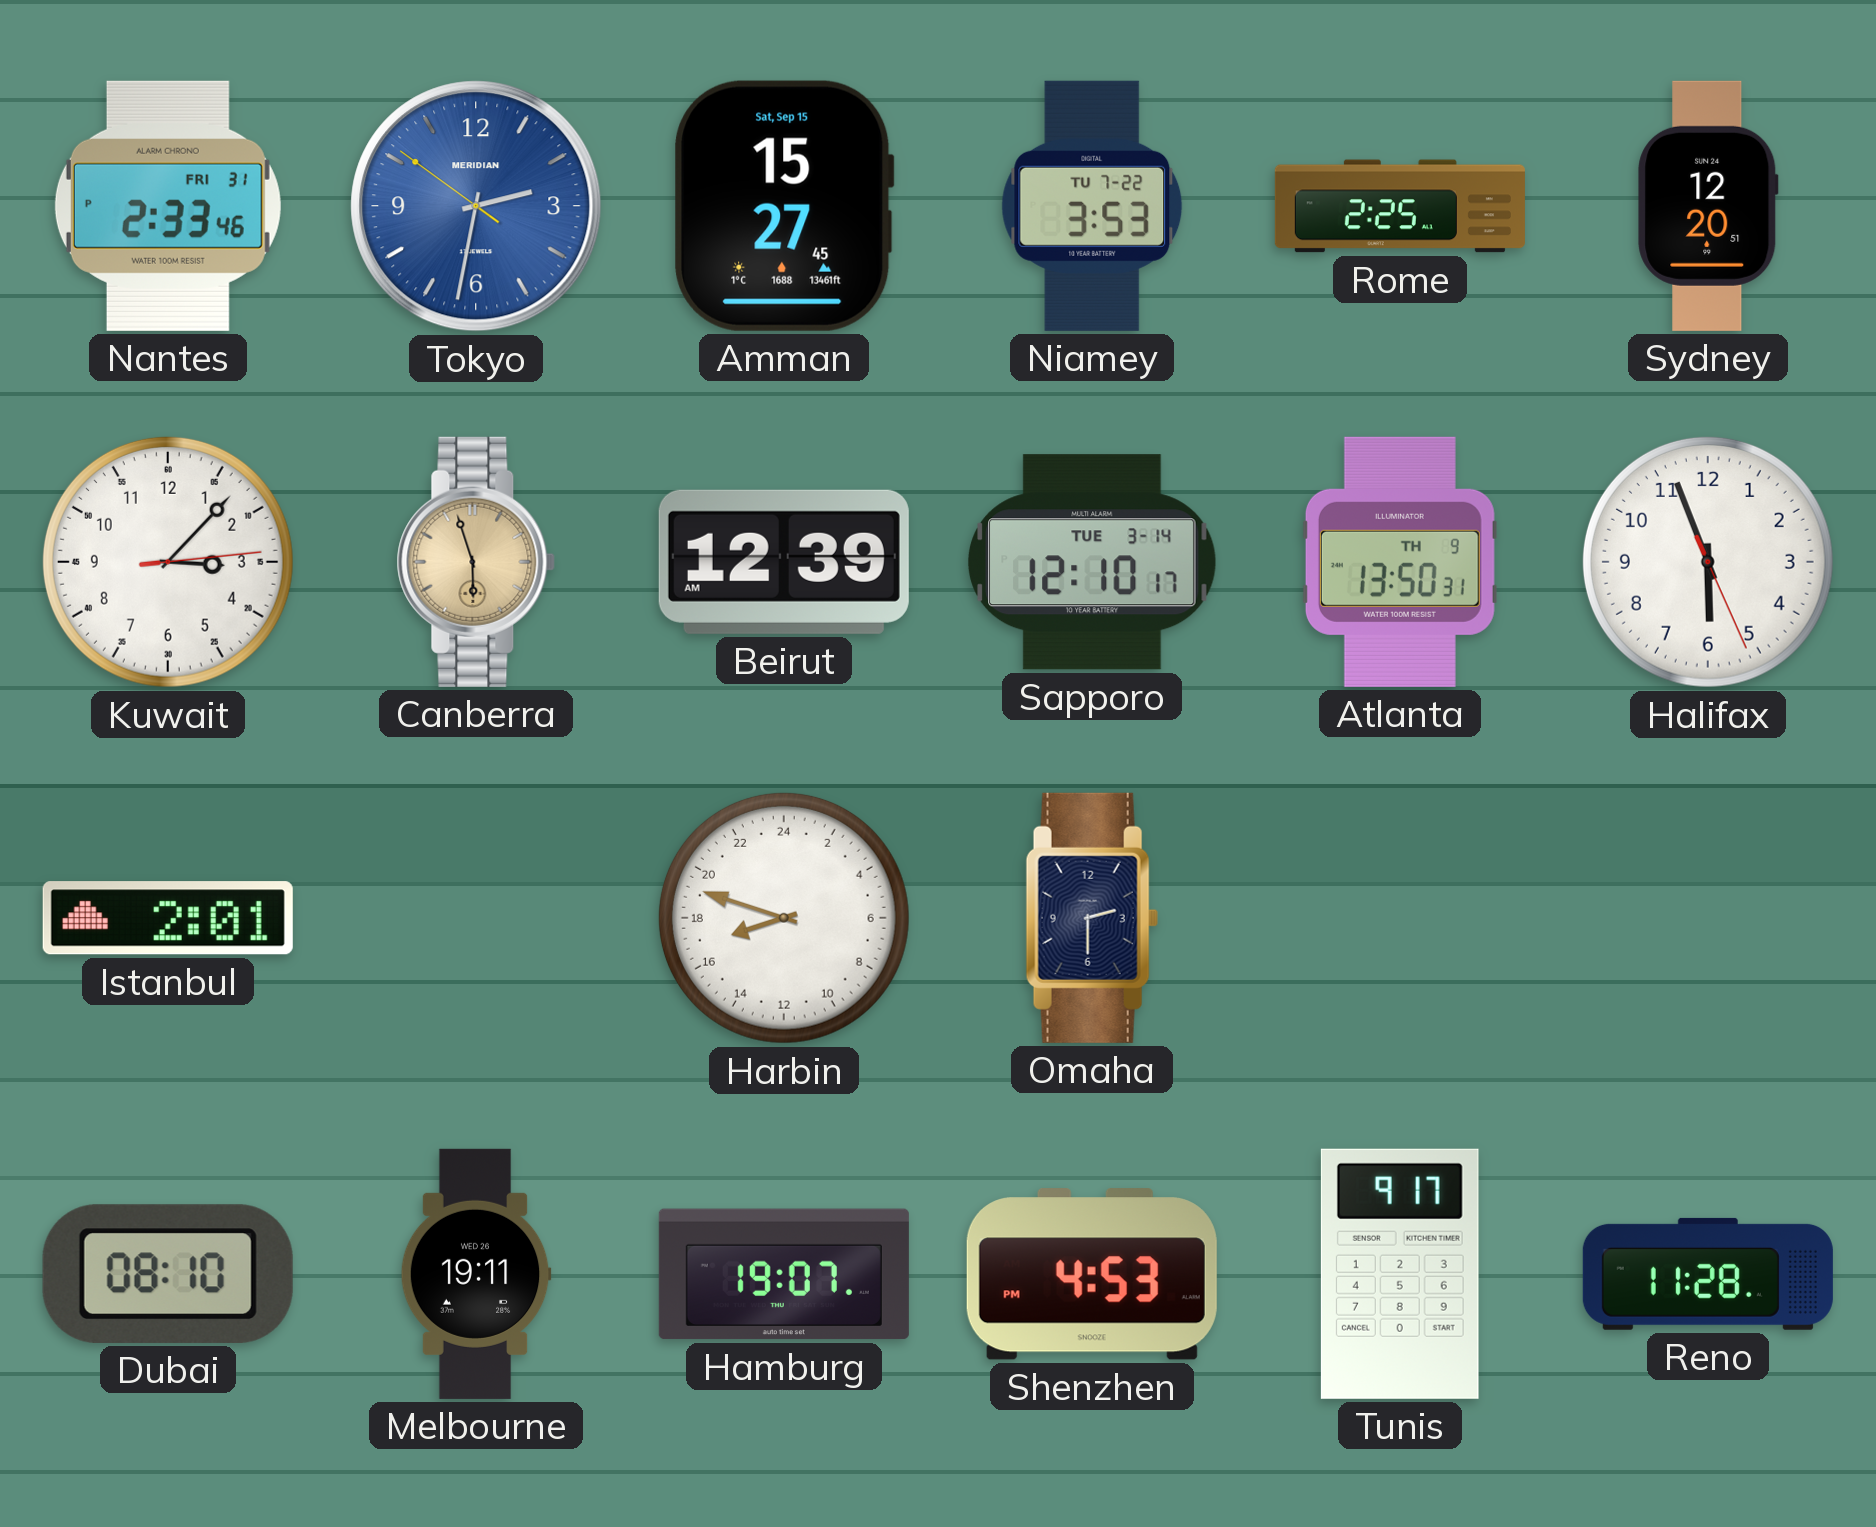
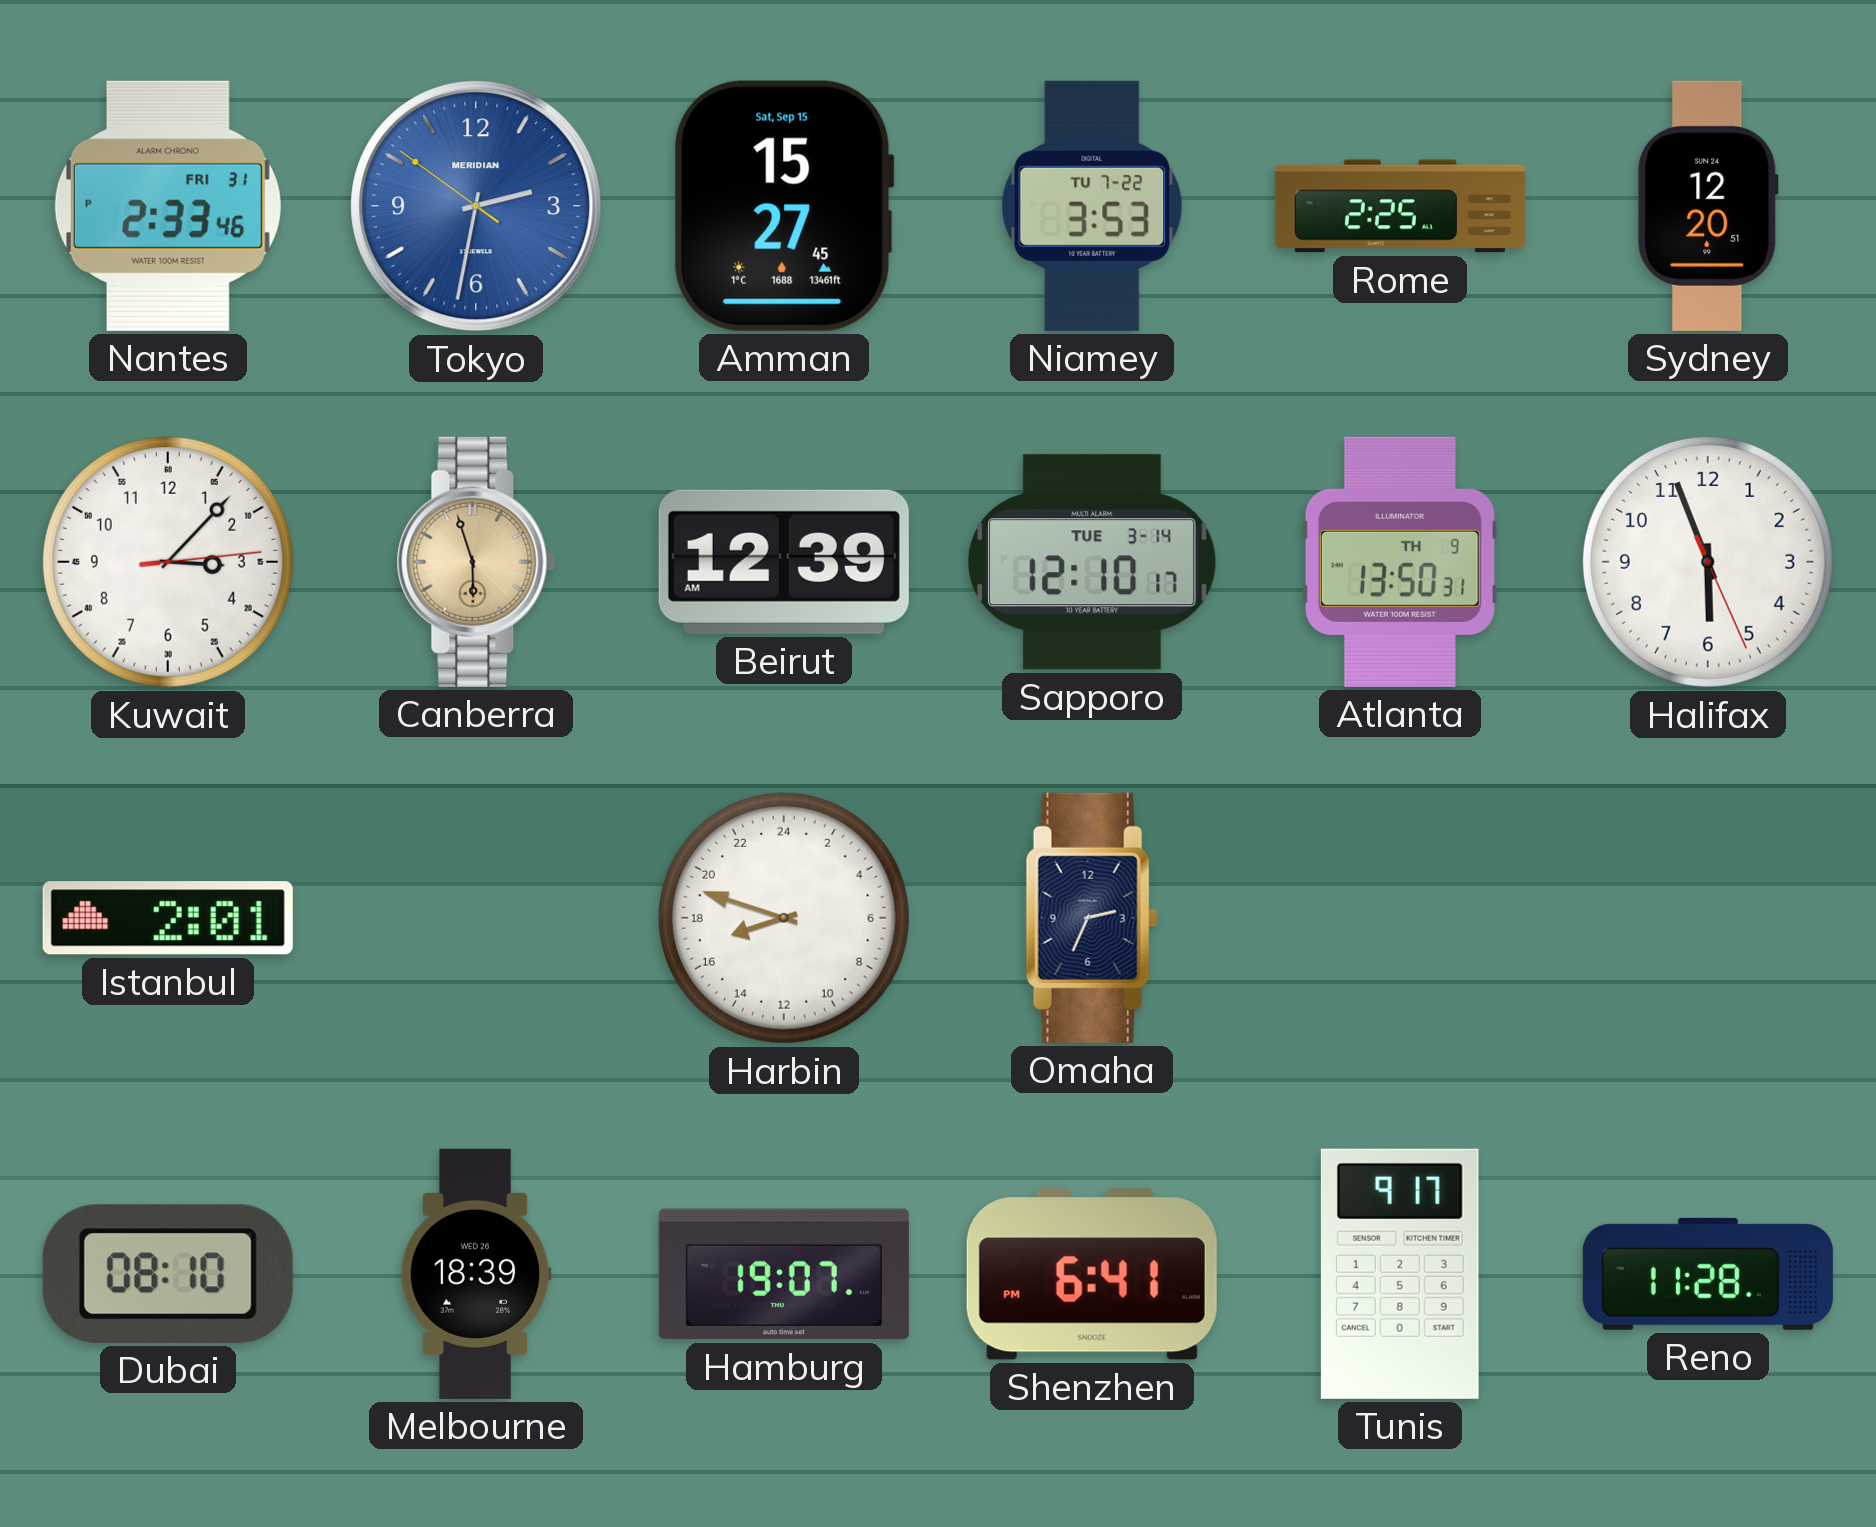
Omaha: 2:30 -> 2:34 (1092, 918)
Melbourne: 19:11 -> 18:39 (476, 1274)
Shenzhen: 4:53 -> 6:41 (1092, 1274)
